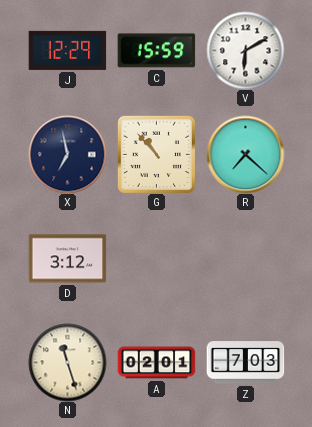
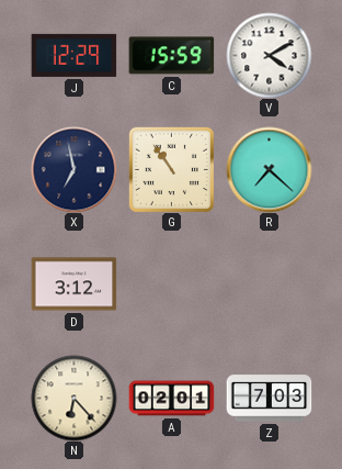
V: 6:10 -> 4:10 (269, 55)
G: 10:53 -> 10:54 (171, 169)
N: 11:27 -> 6:23 (73, 398)
